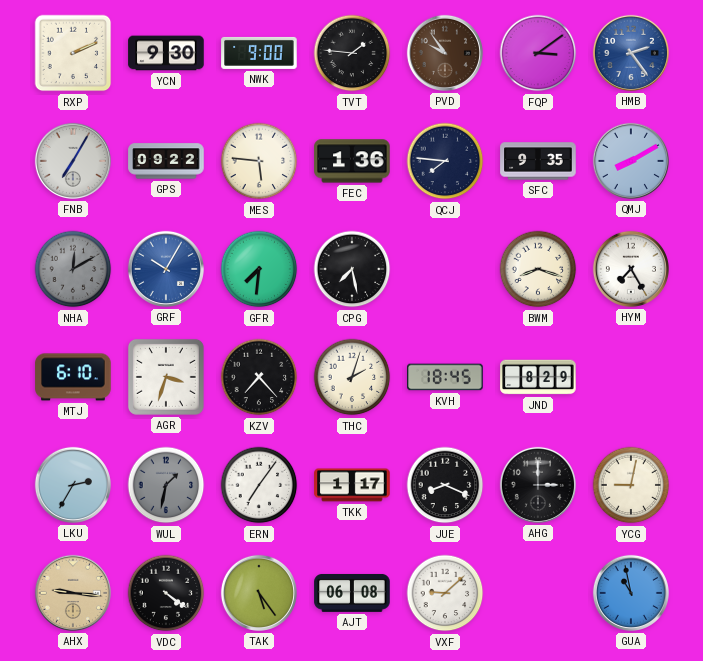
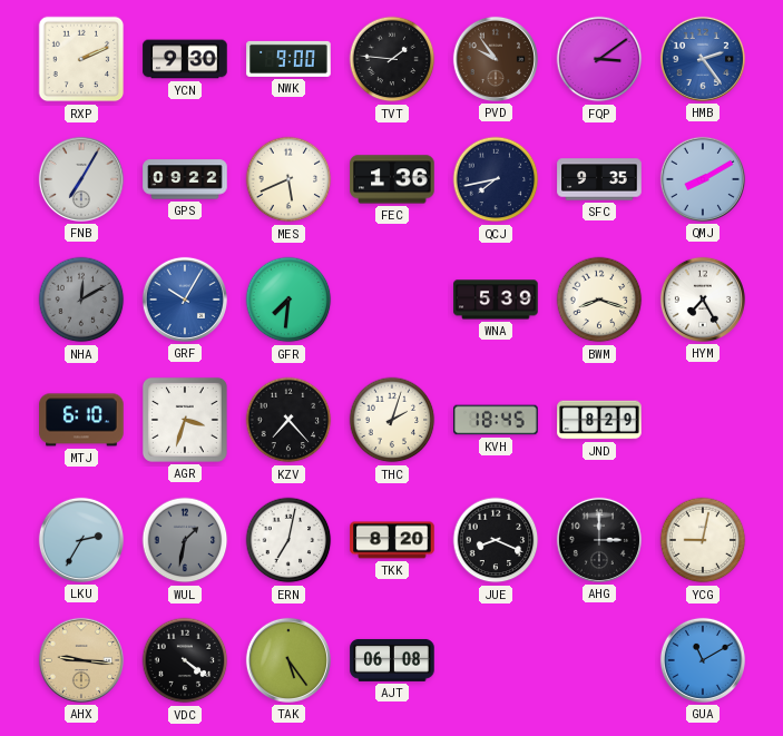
MES: 5:46 -> 5:41 (288, 179)
QCJ: 7:46 -> 7:43 (496, 179)
CPG: 7:28 -> none (352, 269)
WNA: none -> 5:39 (496, 300)
ERN: 7:06 -> 7:02 (288, 540)
TKK: 1:17 -> 8:20 (392, 540)
VXF: 9:08 -> none (445, 593)
GUA: 10:58 -> 11:10 (703, 660)
